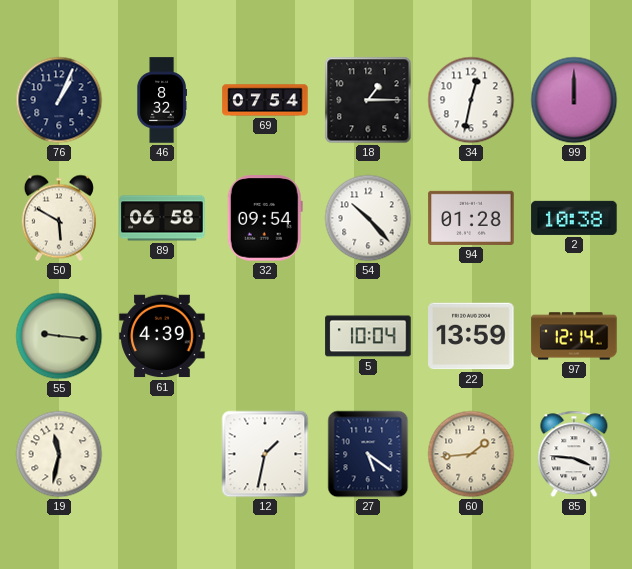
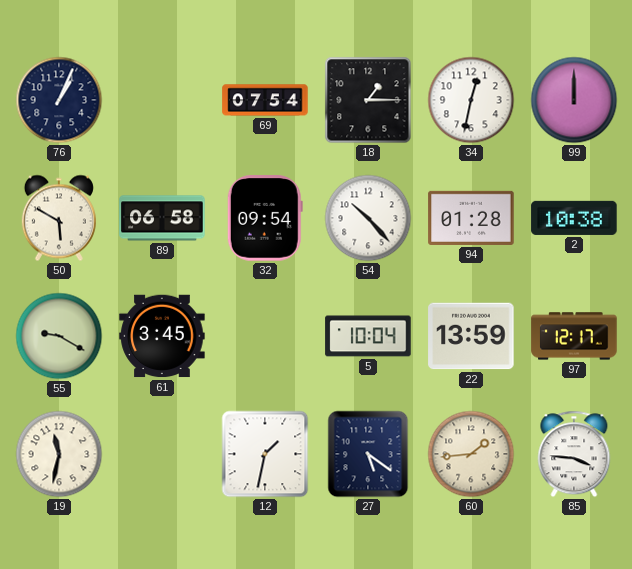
46: 8:32 -> none (162, 100)
55: 9:16 -> 9:20 (59, 336)
61: 4:39 -> 3:45 (162, 336)
97: 12:14 -> 12:17 (574, 336)
